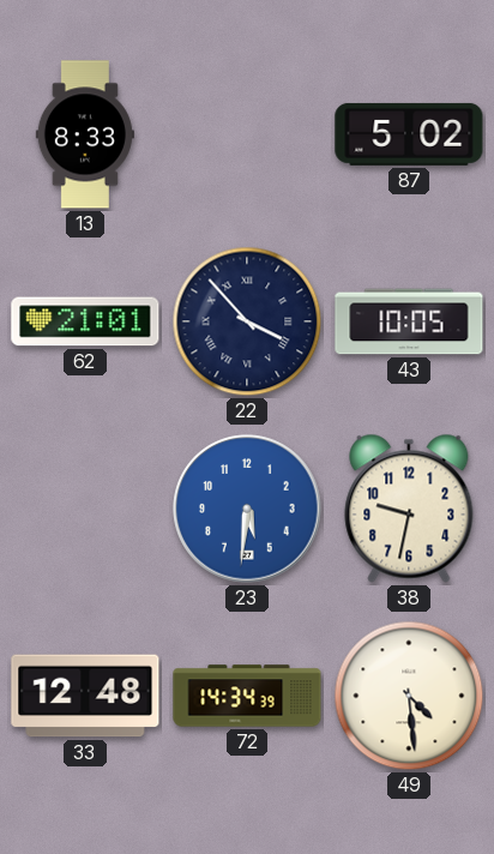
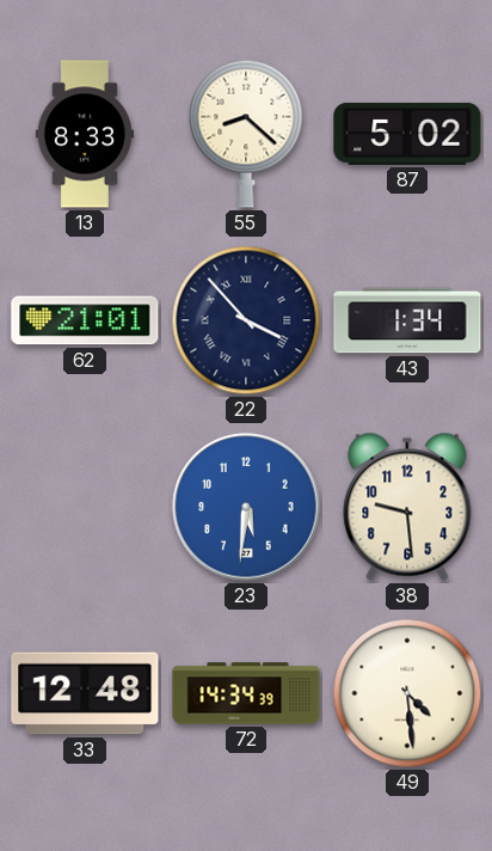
55: none -> 8:22 (246, 134)
43: 10:05 -> 1:34 (407, 320)
38: 9:32 -> 9:29 (407, 507)
